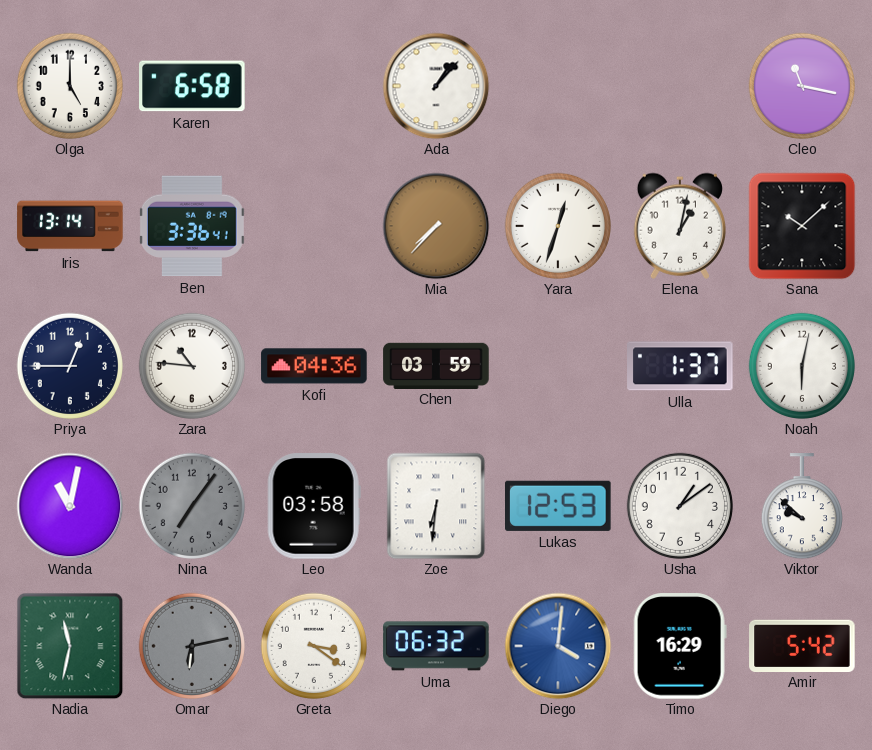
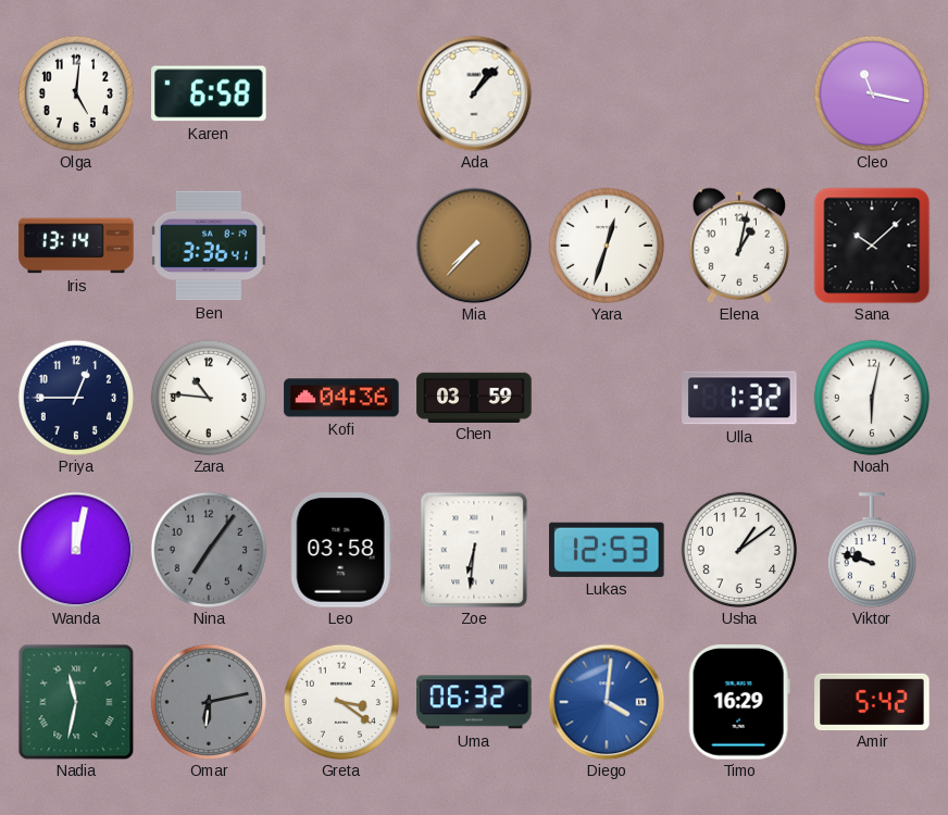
Olga: 5:00 -> 5:01 (76, 93)
Ulla: 1:37 -> 1:32 (739, 398)
Wanda: 11:02 -> 12:02 (76, 550)
Viktor: 9:52 -> 9:48 (872, 550)
